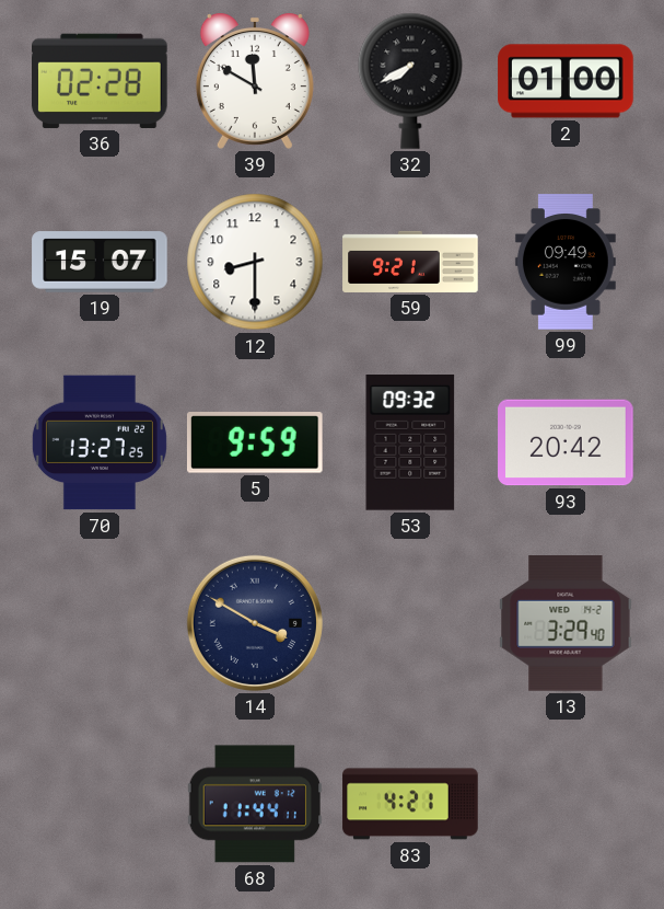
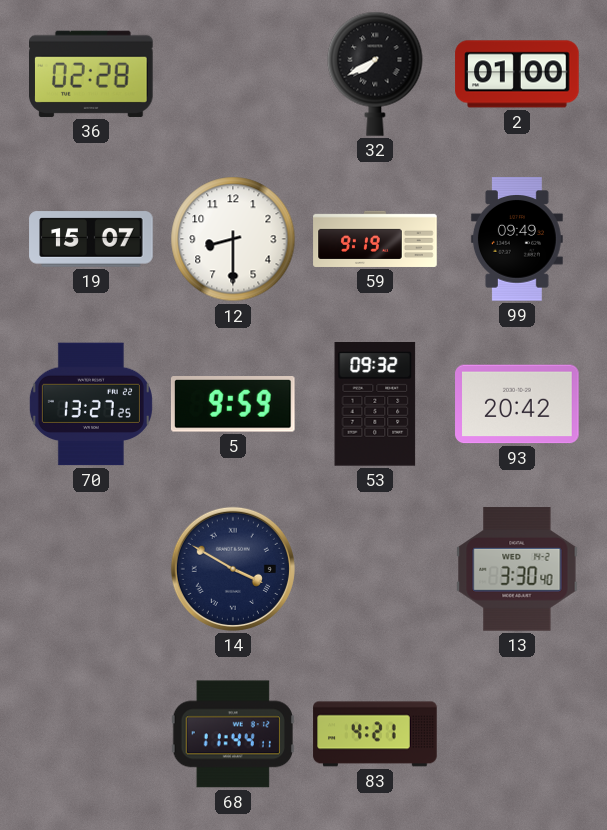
39: 11:50 -> none (255, 81)
59: 9:21 -> 9:19 (375, 239)
13: 3:29 -> 3:30 (517, 569)
